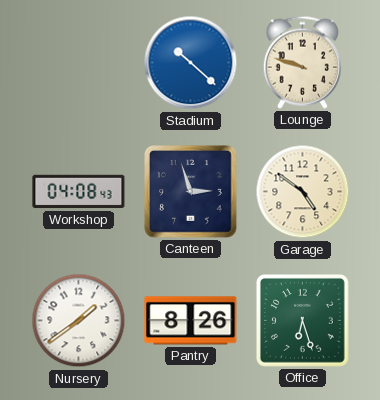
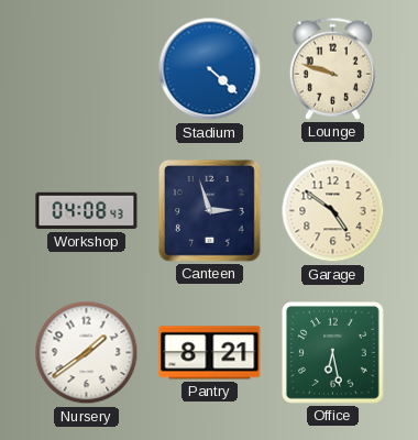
Stadium: 10:22 -> 4:22 (210, 69)
Pantry: 8:26 -> 8:21 (210, 353)
Office: 6:27 -> 6:28 (332, 352)
